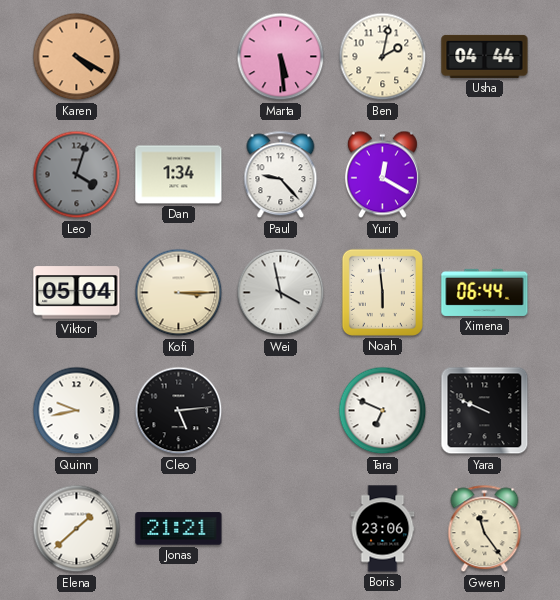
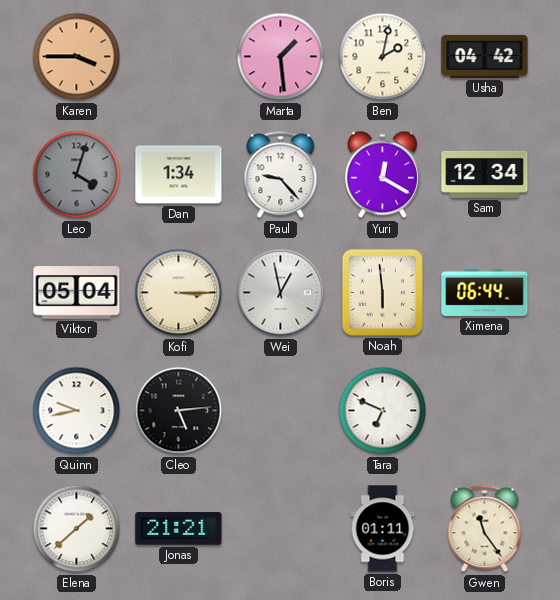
Karen: 4:20 -> 3:45 (77, 57)
Marta: 5:29 -> 1:29 (281, 57)
Usha: 04:44 -> 04:42 (485, 56)
Sam: none -> 12:34 (485, 174)
Wei: 3:58 -> 12:58 (281, 293)
Yara: 9:49 -> none (485, 411)
Boris: 23:06 -> 01:11 (383, 529)
